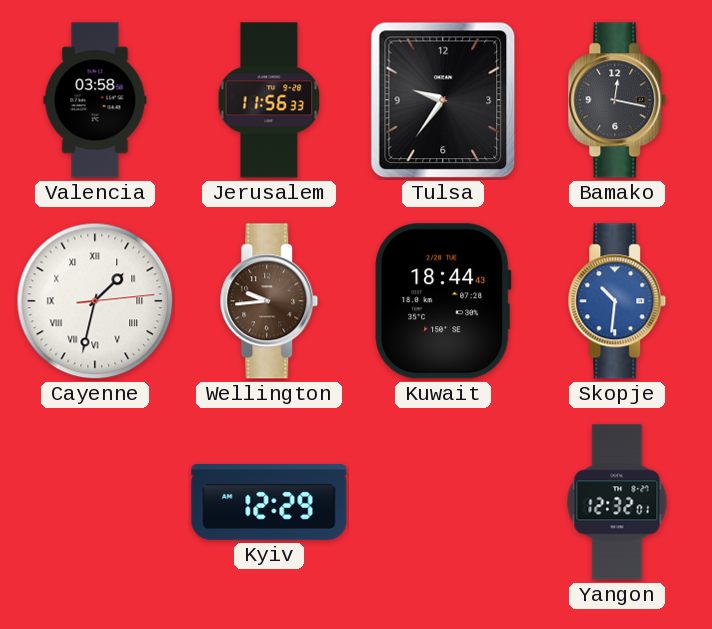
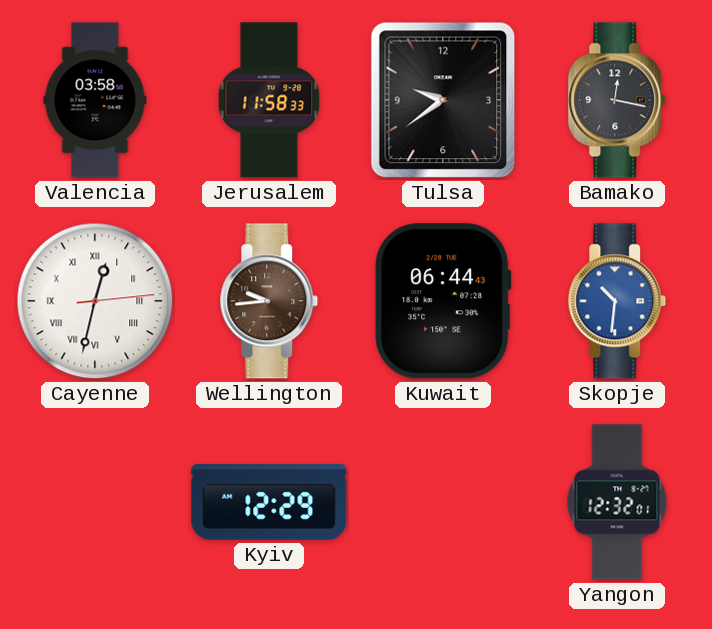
Jerusalem: 11:56 -> 11:58 (269, 100)
Tulsa: 9:36 -> 9:39 (443, 100)
Cayenne: 1:32 -> 12:32 (95, 301)
Kuwait: 18:44 -> 06:44 (443, 301)
